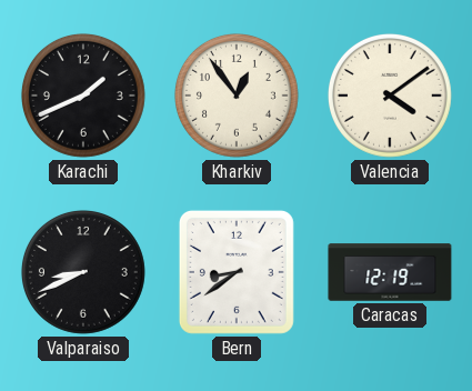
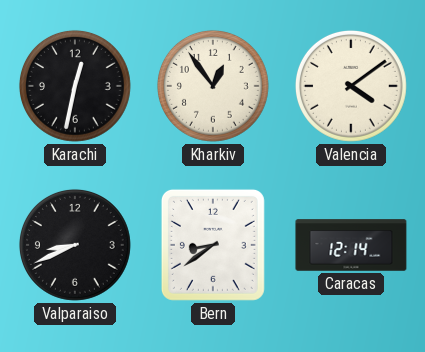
Karachi: 1:41 -> 12:32 (75, 86)
Caracas: 12:19 -> 12:14 (351, 245)
